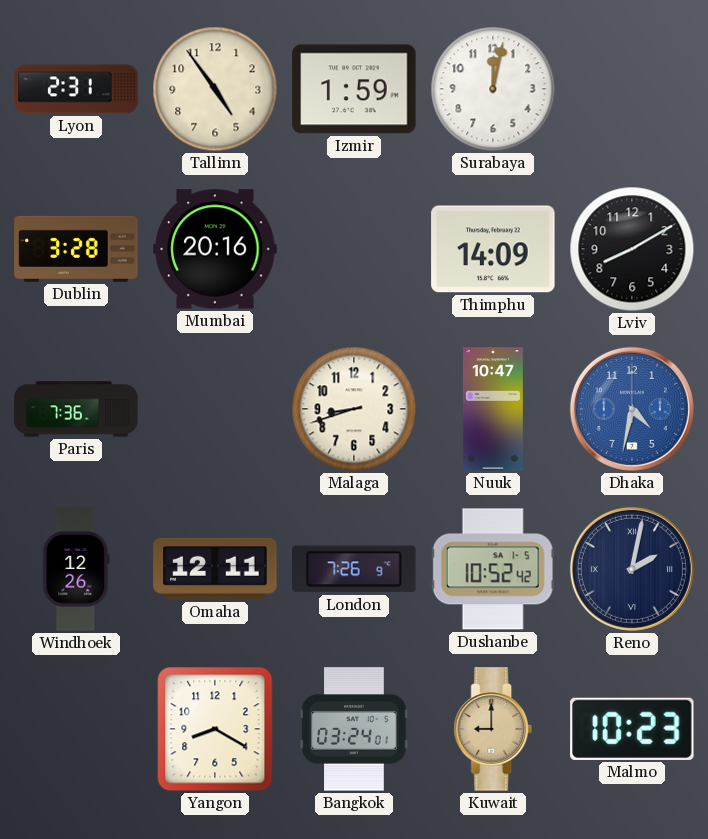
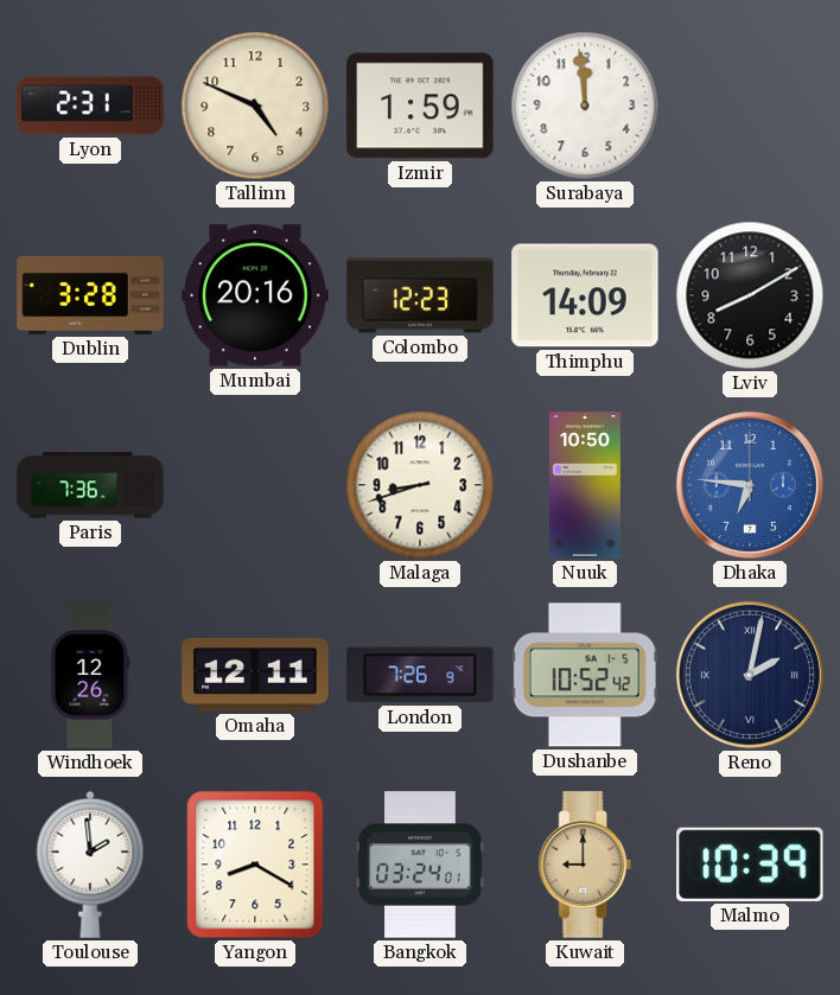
Tallinn: 4:54 -> 4:49 (255, 106)
Surabaya: 12:02 -> 11:59 (585, 106)
Colombo: none -> 12:23 (420, 295)
Nuuk: 10:47 -> 10:50 (585, 485)
Dhaka: 4:32 -> 6:46 (750, 485)
Toulouse: none -> 1:59 (90, 865)
Malmo: 10:23 -> 10:39 (750, 865)
